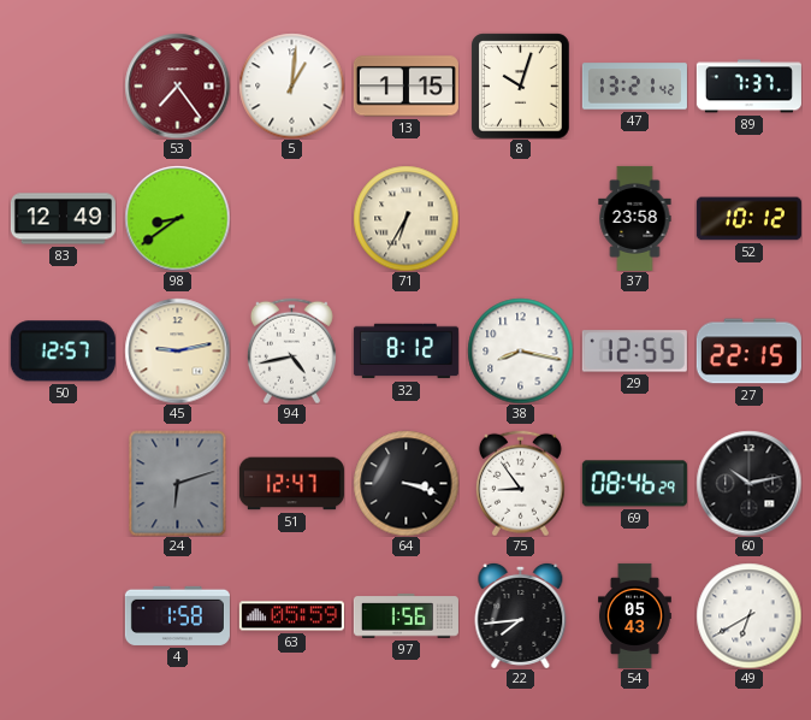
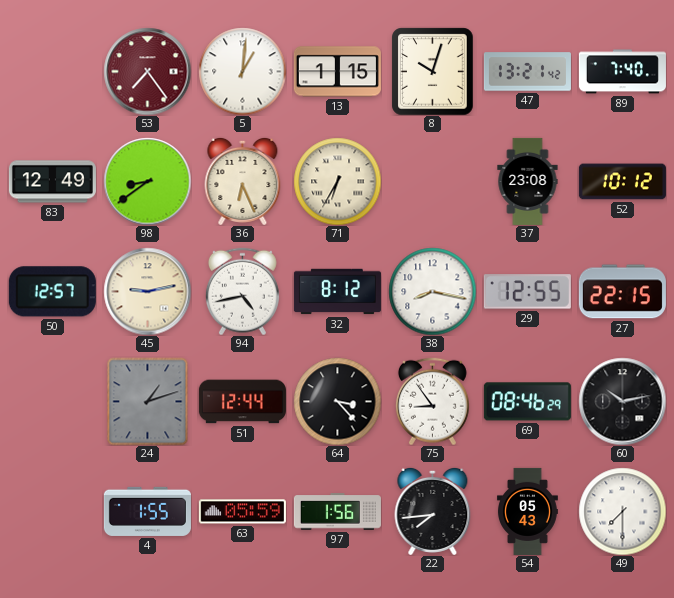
89: 7:37 -> 7:40 (622, 72)
36: none -> 6:26 (243, 181)
37: 23:58 -> 23:08 (528, 181)
24: 6:12 -> 1:12 (148, 401)
51: 12:47 -> 12:44 (242, 402)
64: 3:18 -> 3:23 (337, 401)
4: 1:58 -> 1:55 (147, 511)
49: 6:40 -> 7:30 (622, 511)
